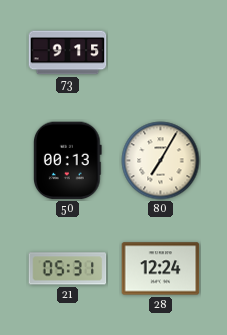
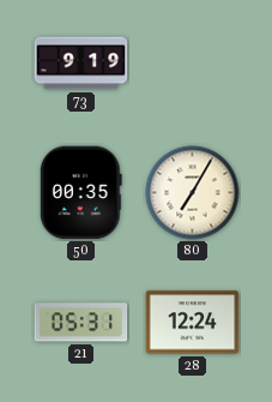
73: 9:15 -> 9:19 (81, 64)
50: 00:13 -> 00:35 (81, 193)
